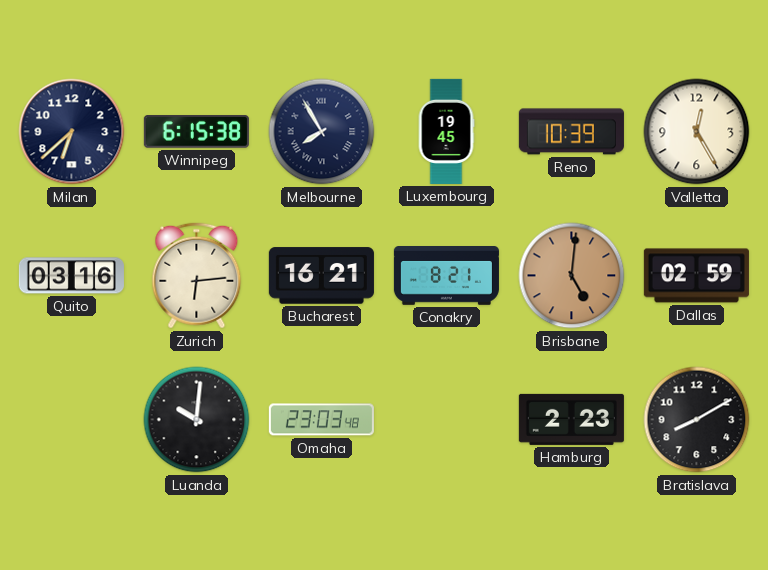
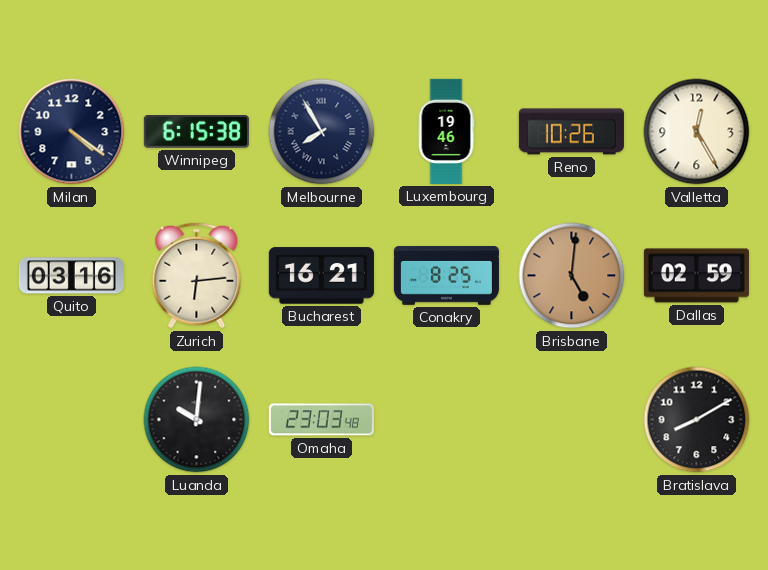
Milan: 6:38 -> 4:21 (72, 132)
Luxembourg: 19:45 -> 19:46 (446, 131)
Reno: 10:39 -> 10:26 (571, 132)
Conakry: 8:21 -> 8:25 (446, 276)
Hamburg: 2:23 -> none (571, 419)
